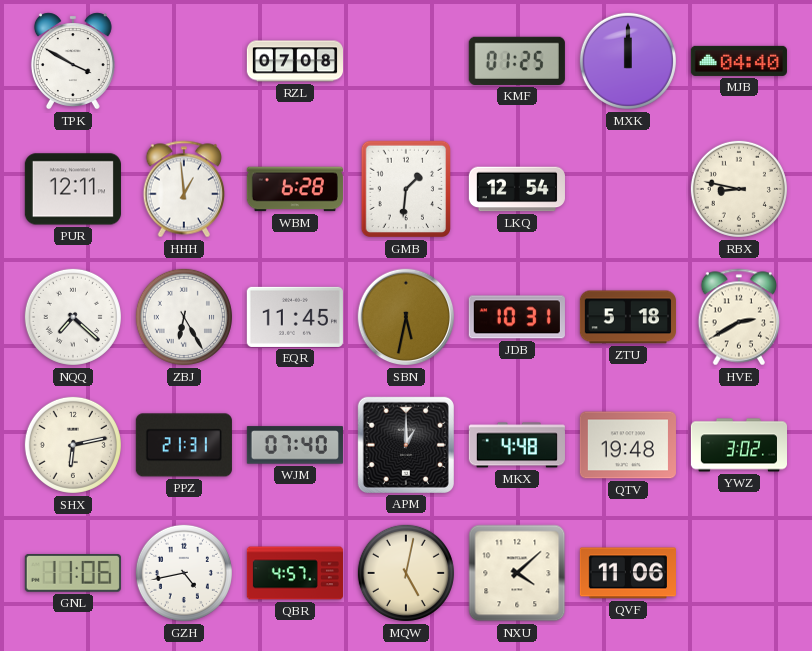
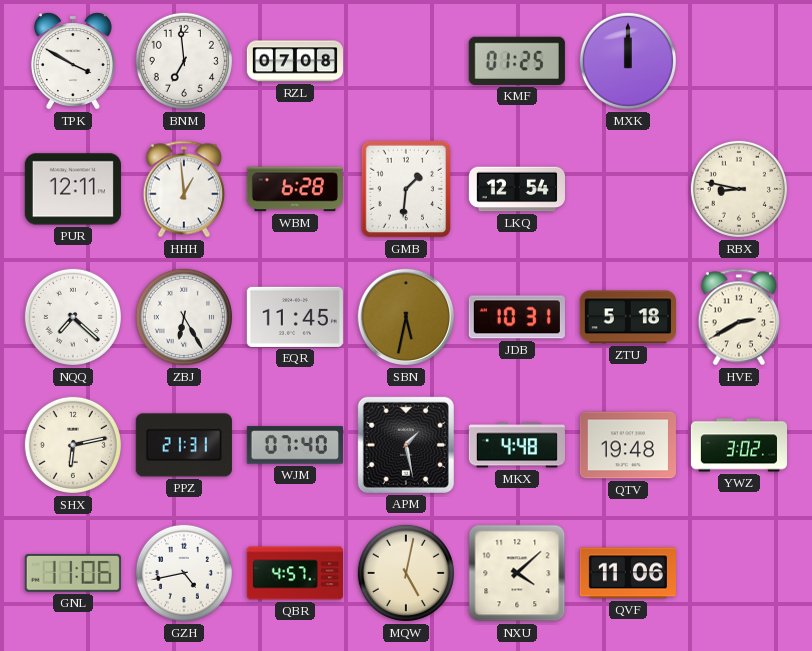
BNM: none -> 6:59 (184, 61)
MJB: 04:40 -> none (739, 61)
APM: 1:00 -> 1:28 (406, 445)
